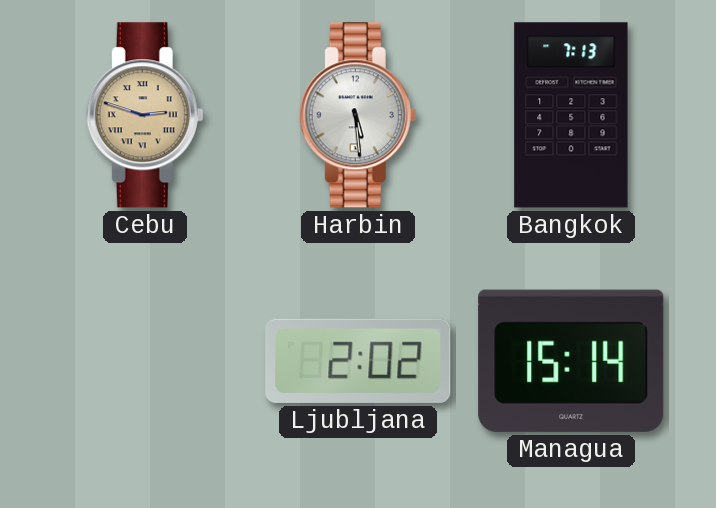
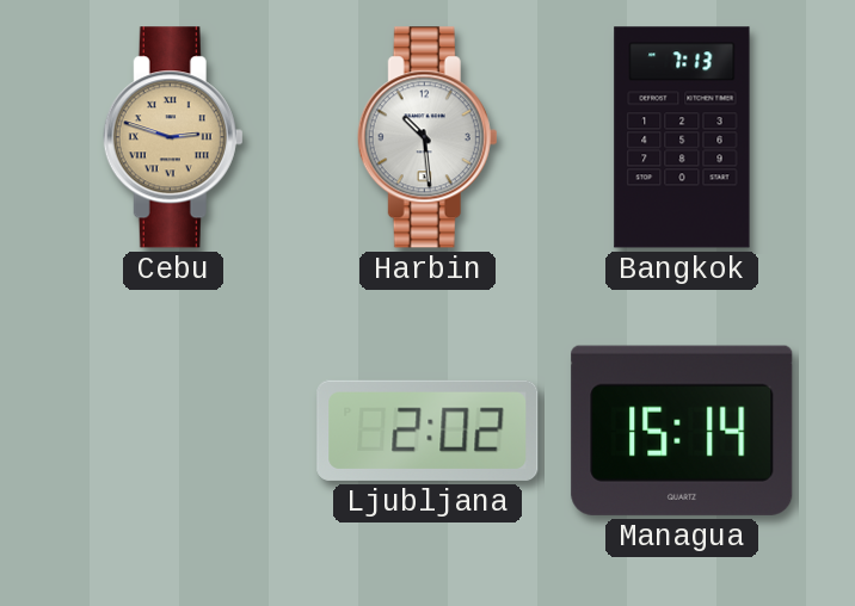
Harbin: 5:29 -> 10:29 (427, 137)
